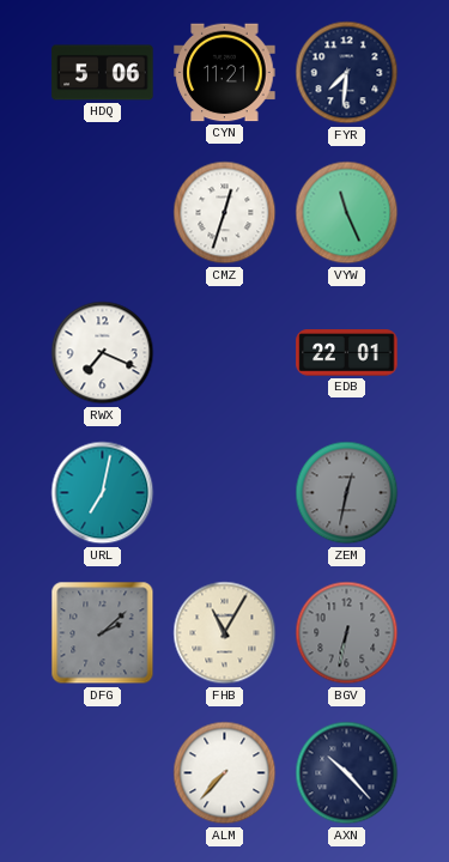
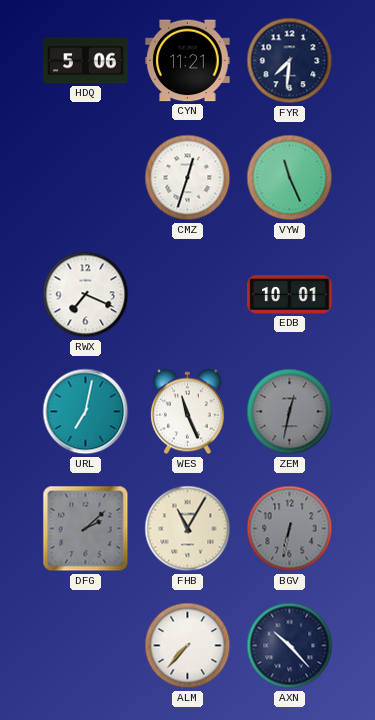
EDB: 22:01 -> 10:01 (290, 295)
WES: none -> 11:26 (187, 412)
